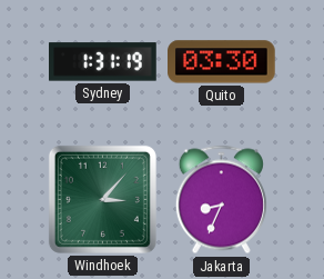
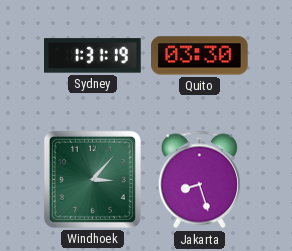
Jakarta: 8:34 -> 8:27 (199, 180)
